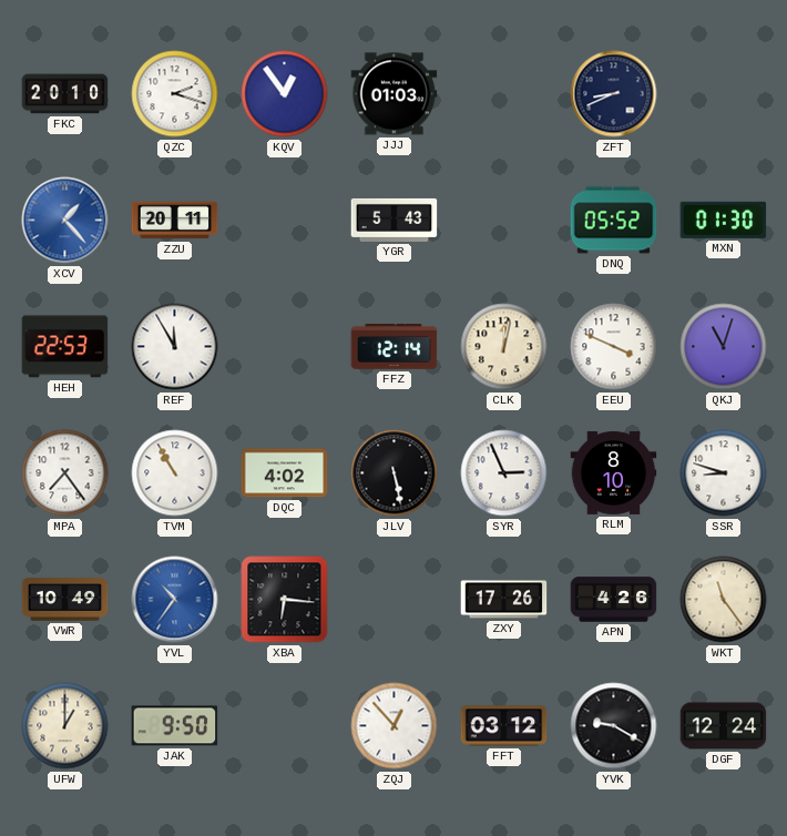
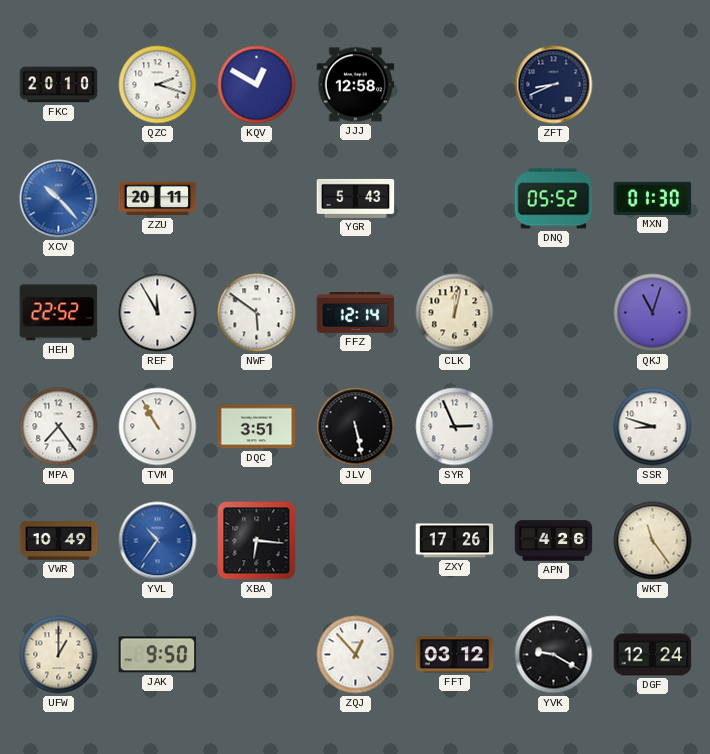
KQV: 12:54 -> 12:50 (257, 85)
JJJ: 01:03 -> 12:58 (356, 85)
XCV: 1:23 -> 10:23 (59, 199)
HEH: 22:53 -> 22:52 (59, 313)
NWF: none -> 5:51 (257, 313)
EEU: 3:49 -> none (614, 347)
DQC: 4:02 -> 3:51 (257, 427)
RLM: 8:10 -> none (614, 472)
